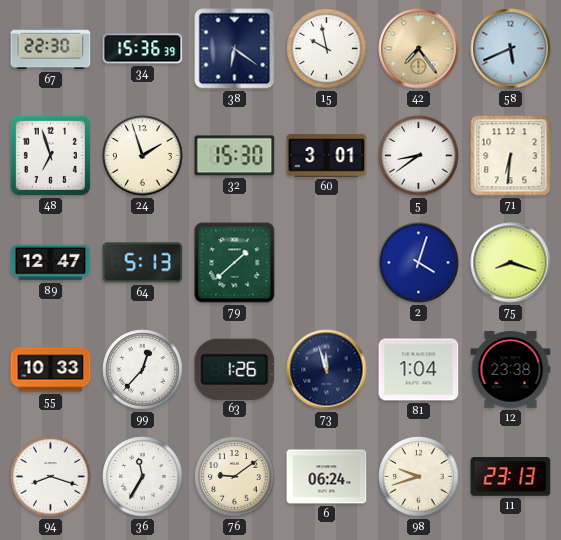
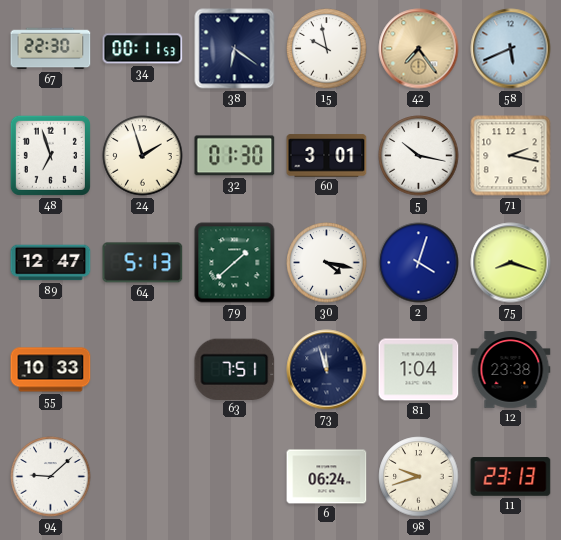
34: 15:36 -> 00:11 (143, 49)
32: 15:30 -> 01:30 (235, 156)
5: 8:39 -> 10:17 (419, 156)
71: 6:31 -> 2:17 (511, 156)
30: none -> 4:17 (327, 263)
99: 12:37 -> none (143, 370)
63: 1:26 -> 7:51 (235, 369)
94: 8:18 -> 9:08 (51, 477)
36: 11:35 -> none (143, 477)
76: 9:09 -> none (235, 477)
